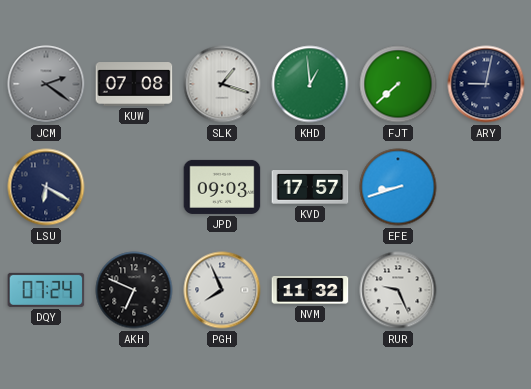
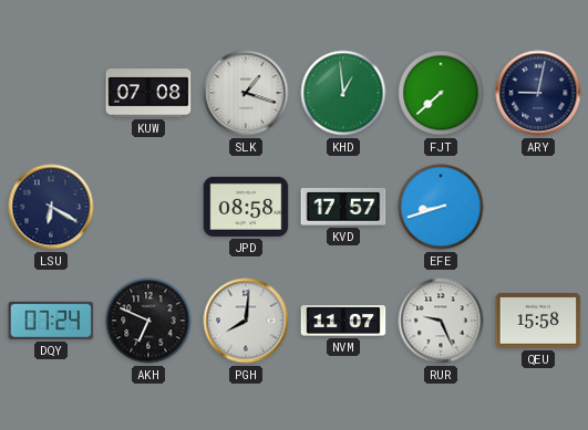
JCM: 2:21 -> none (46, 84)
JPD: 09:03 -> 08:58 (246, 207)
PGH: 7:56 -> 8:01 (246, 321)
NVM: 11:32 -> 11:07 (343, 322)
QEU: none -> 15:58 (538, 321)
